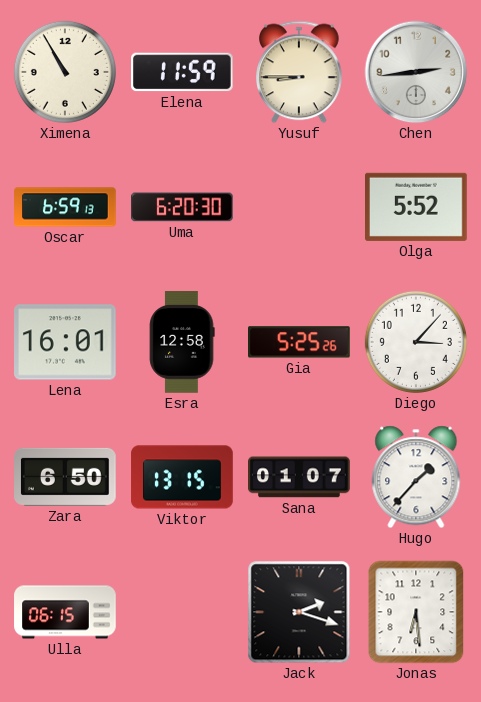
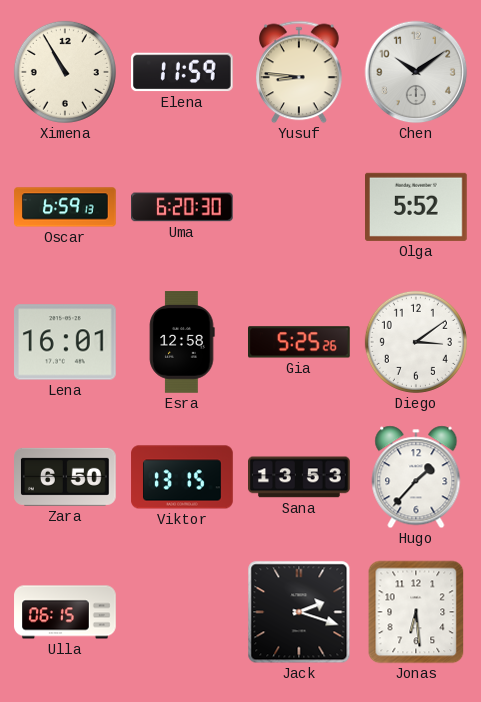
Yusuf: 8:45 -> 8:46 (300, 72)
Chen: 2:44 -> 10:09 (416, 72)
Diego: 3:07 -> 3:09 (416, 342)
Sana: 01:07 -> 13:53 (300, 477)
